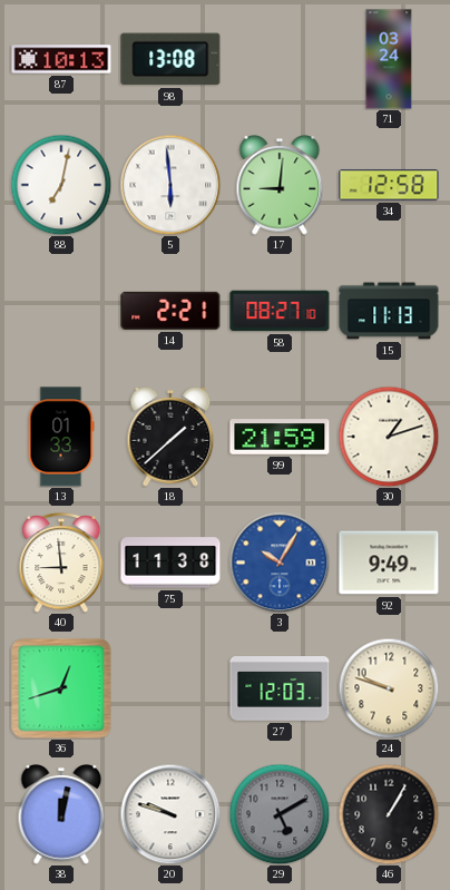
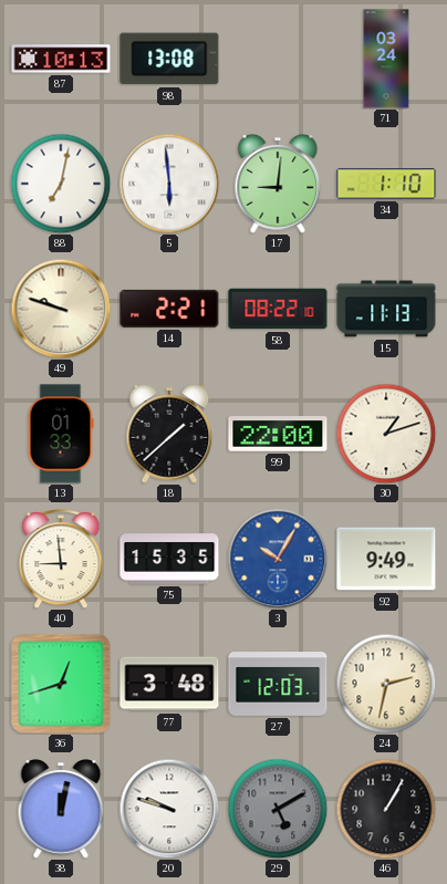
34: 12:58 -> 1:10 (386, 184)
49: none -> 9:48 (61, 309)
58: 08:27 -> 08:22 (278, 309)
99: 21:59 -> 22:00 (278, 434)
75: 11:38 -> 15:35 (169, 559)
77: none -> 3:48 (169, 684)
24: 9:48 -> 2:32 (386, 684)
